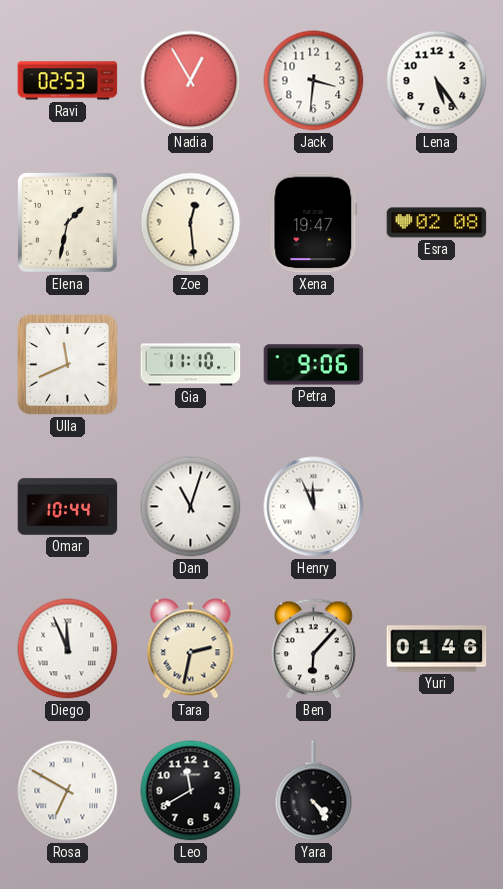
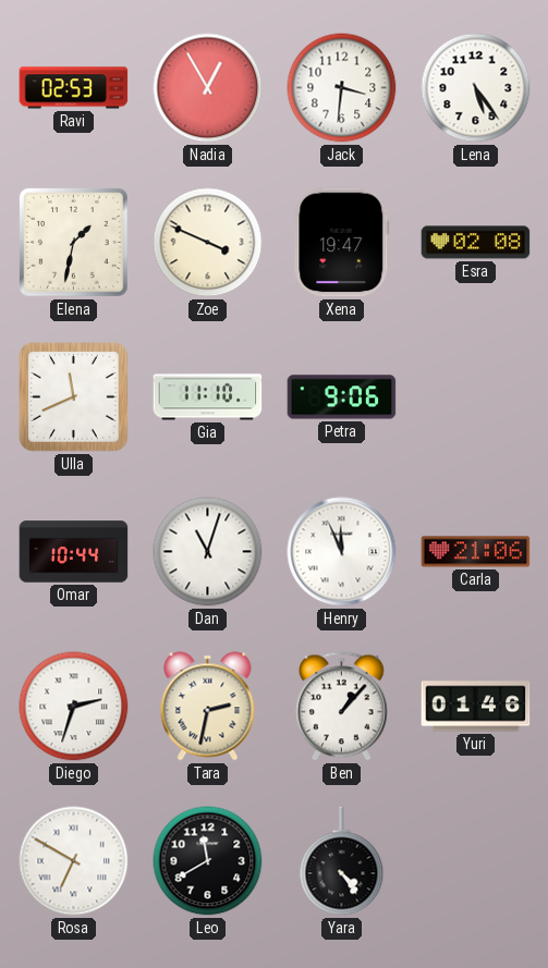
Zoe: 12:29 -> 3:49 (208, 243)
Carla: none -> 21:06 (476, 552)
Diego: 11:56 -> 2:33 (74, 707)
Ben: 6:07 -> 1:07 (342, 707)
